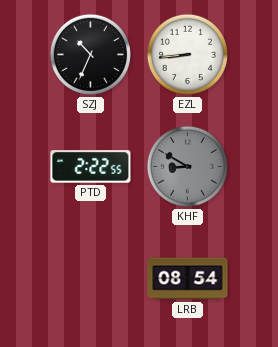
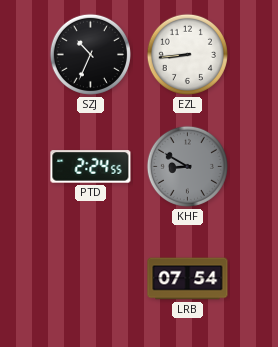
PTD: 2:22 -> 2:24 (91, 167)
LRB: 08:54 -> 07:54 (188, 279)
